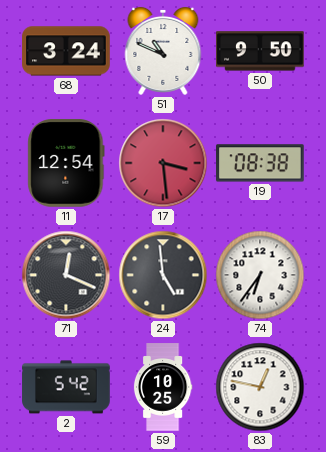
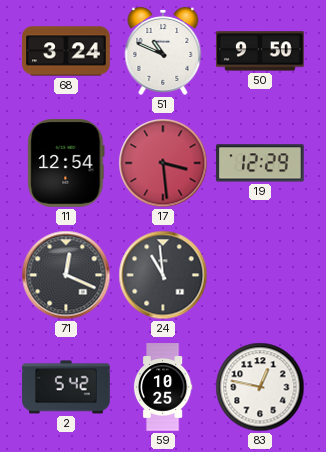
19: 08:38 -> 12:29 (260, 163)
24: 4:59 -> 10:59 (163, 275)
74: 6:36 -> none (260, 275)
